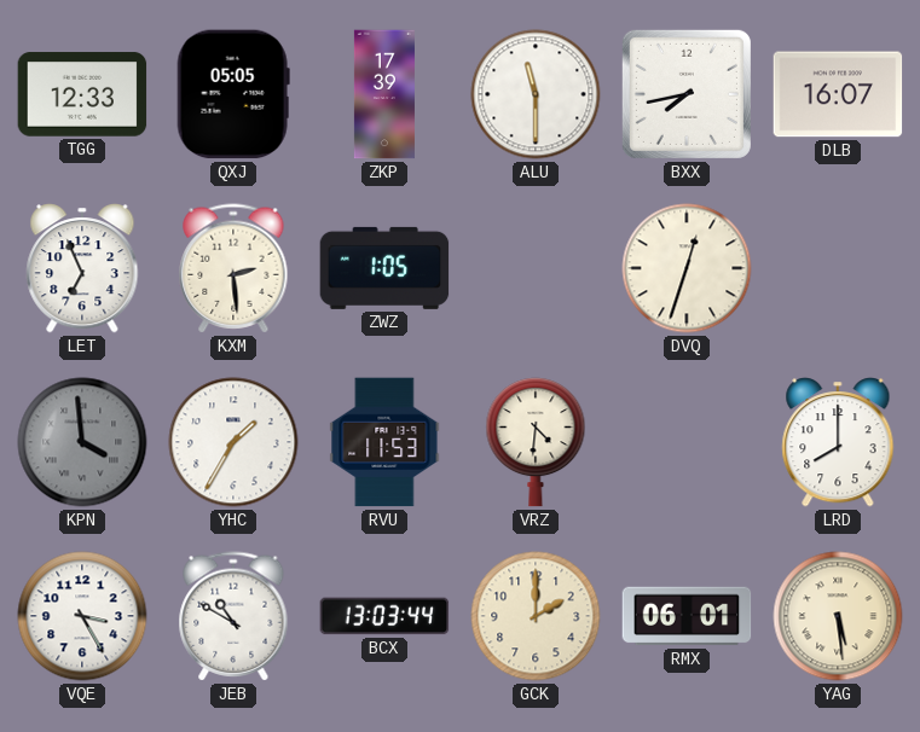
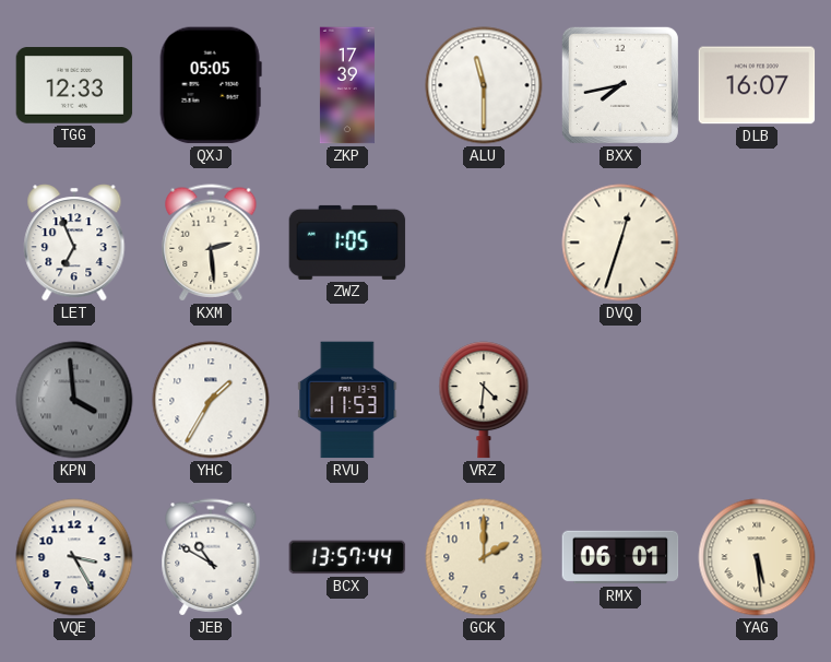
LRD: 8:00 -> none (838, 442)
BCX: 13:03 -> 13:57 (347, 557)
